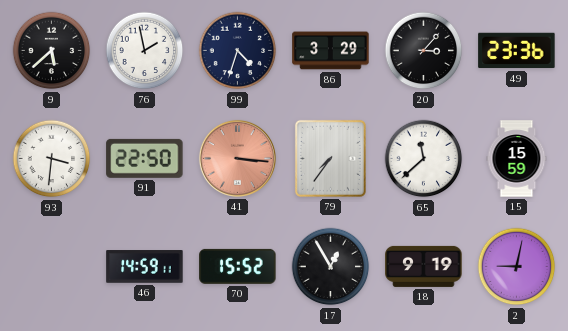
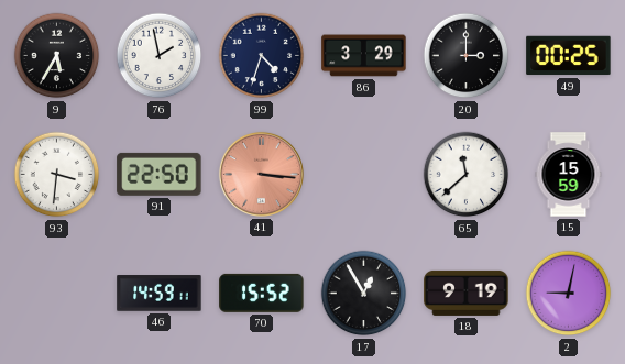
9: 5:38 -> 5:35 (57, 56)
20: 3:07 -> 3:00 (467, 56)
49: 23:36 -> 00:25 (569, 56)
79: 7:36 -> none (330, 158)
